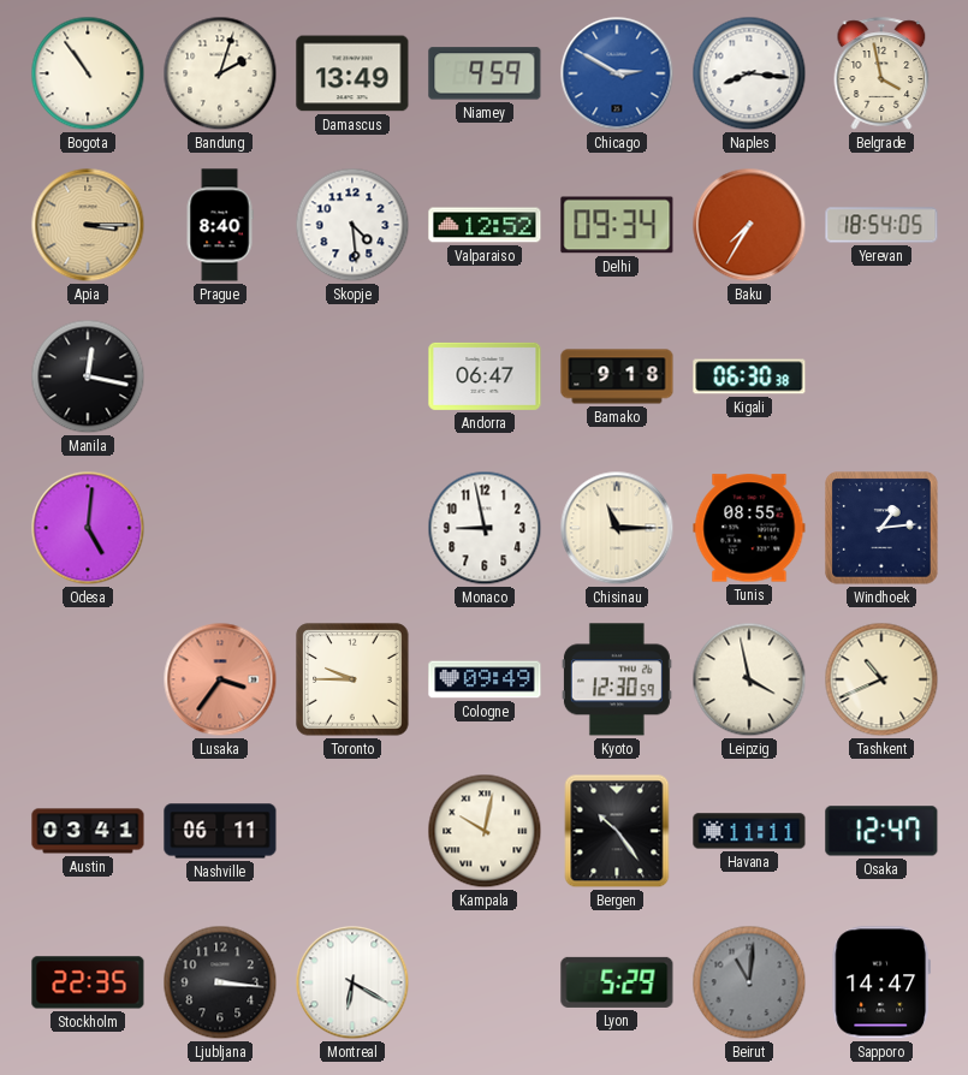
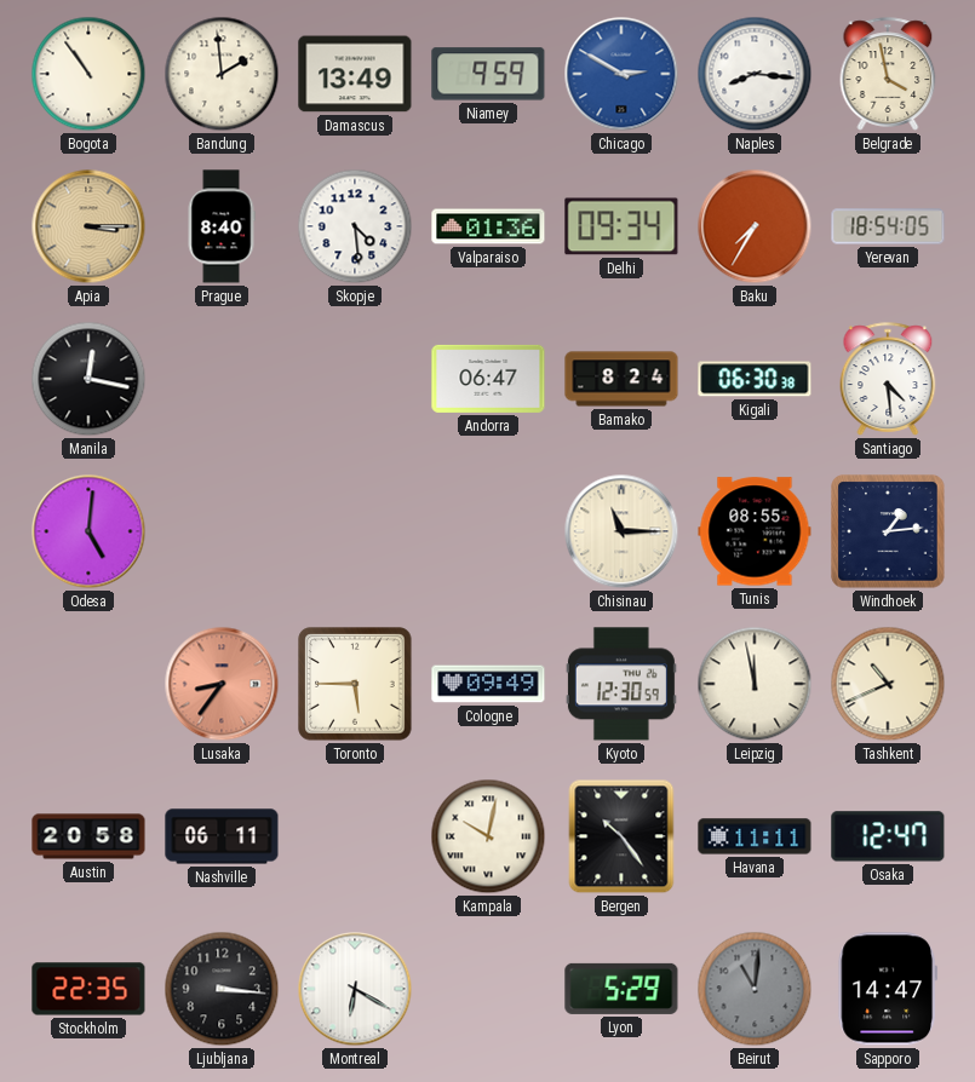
Bandung: 2:03 -> 1:59 (222, 74)
Valparaiso: 12:52 -> 01:36 (488, 226)
Bamako: 9:18 -> 8:24 (621, 379)
Santiago: none -> 4:29 (888, 379)
Monaco: 8:58 -> none (485, 528)
Lusaka: 3:36 -> 8:36 (222, 684)
Toronto: 9:45 -> 5:45 (355, 684)
Leipzig: 3:58 -> 11:58 (755, 684)
Austin: 03:41 -> 20:58 (88, 836)
